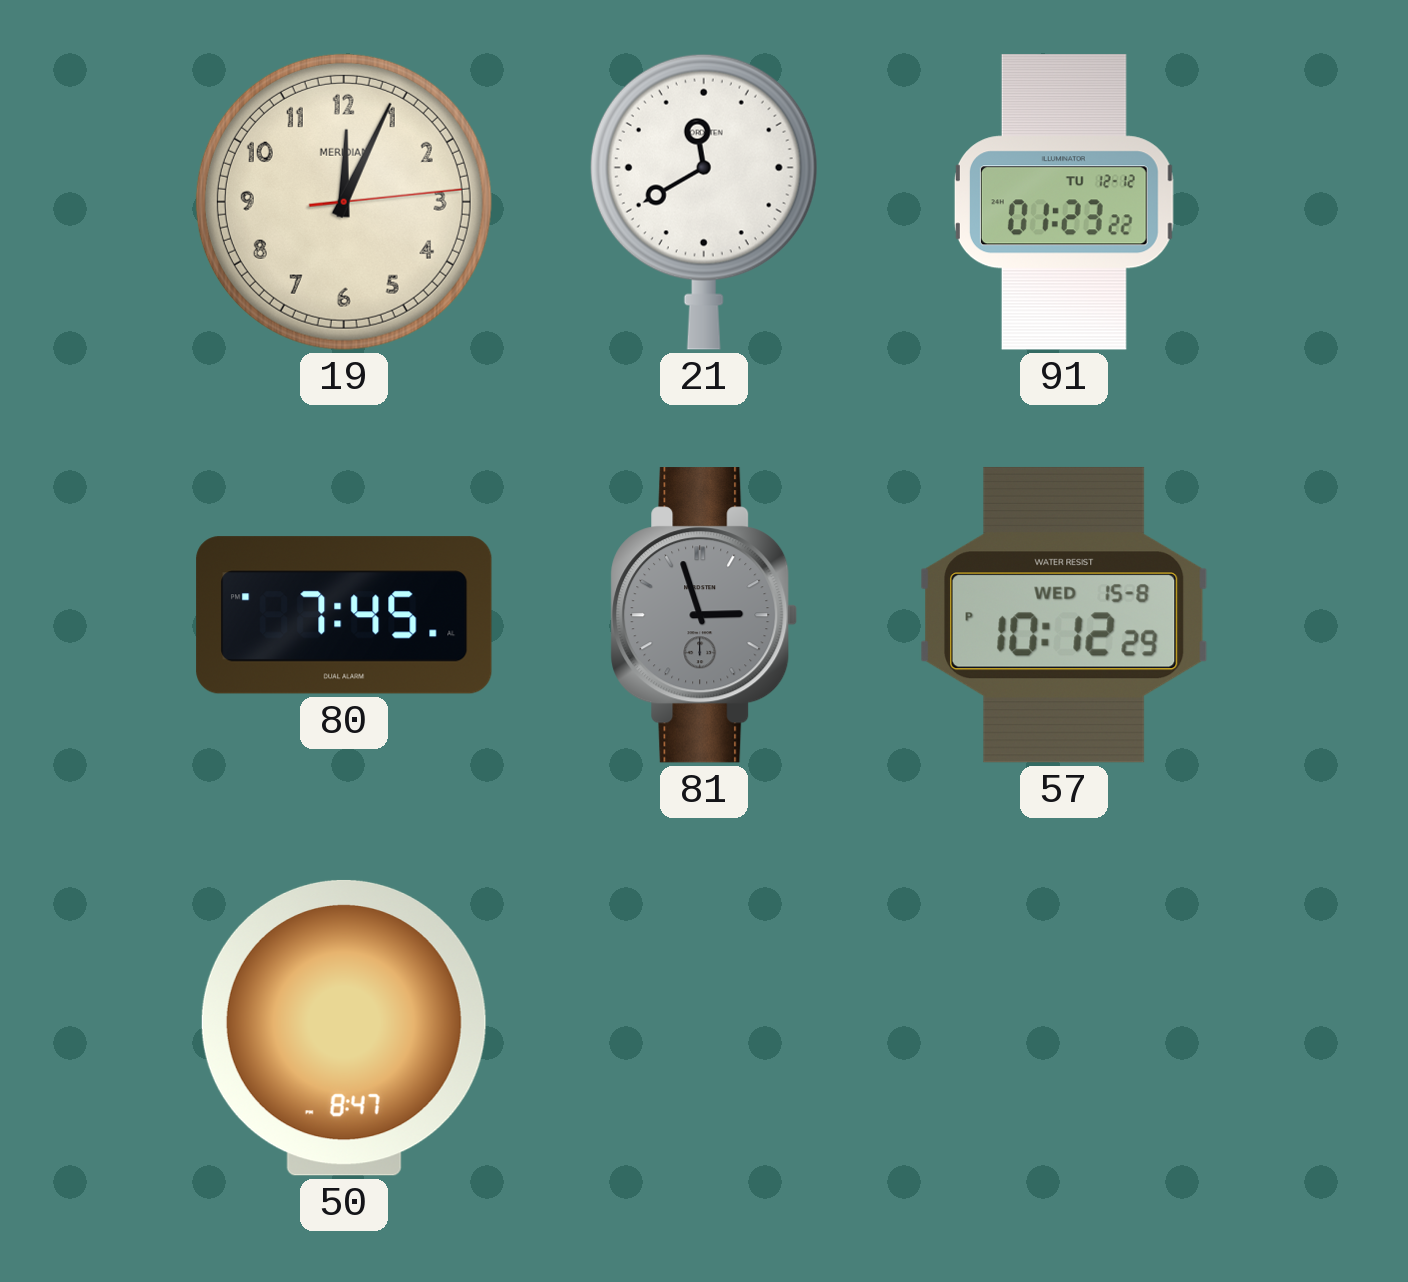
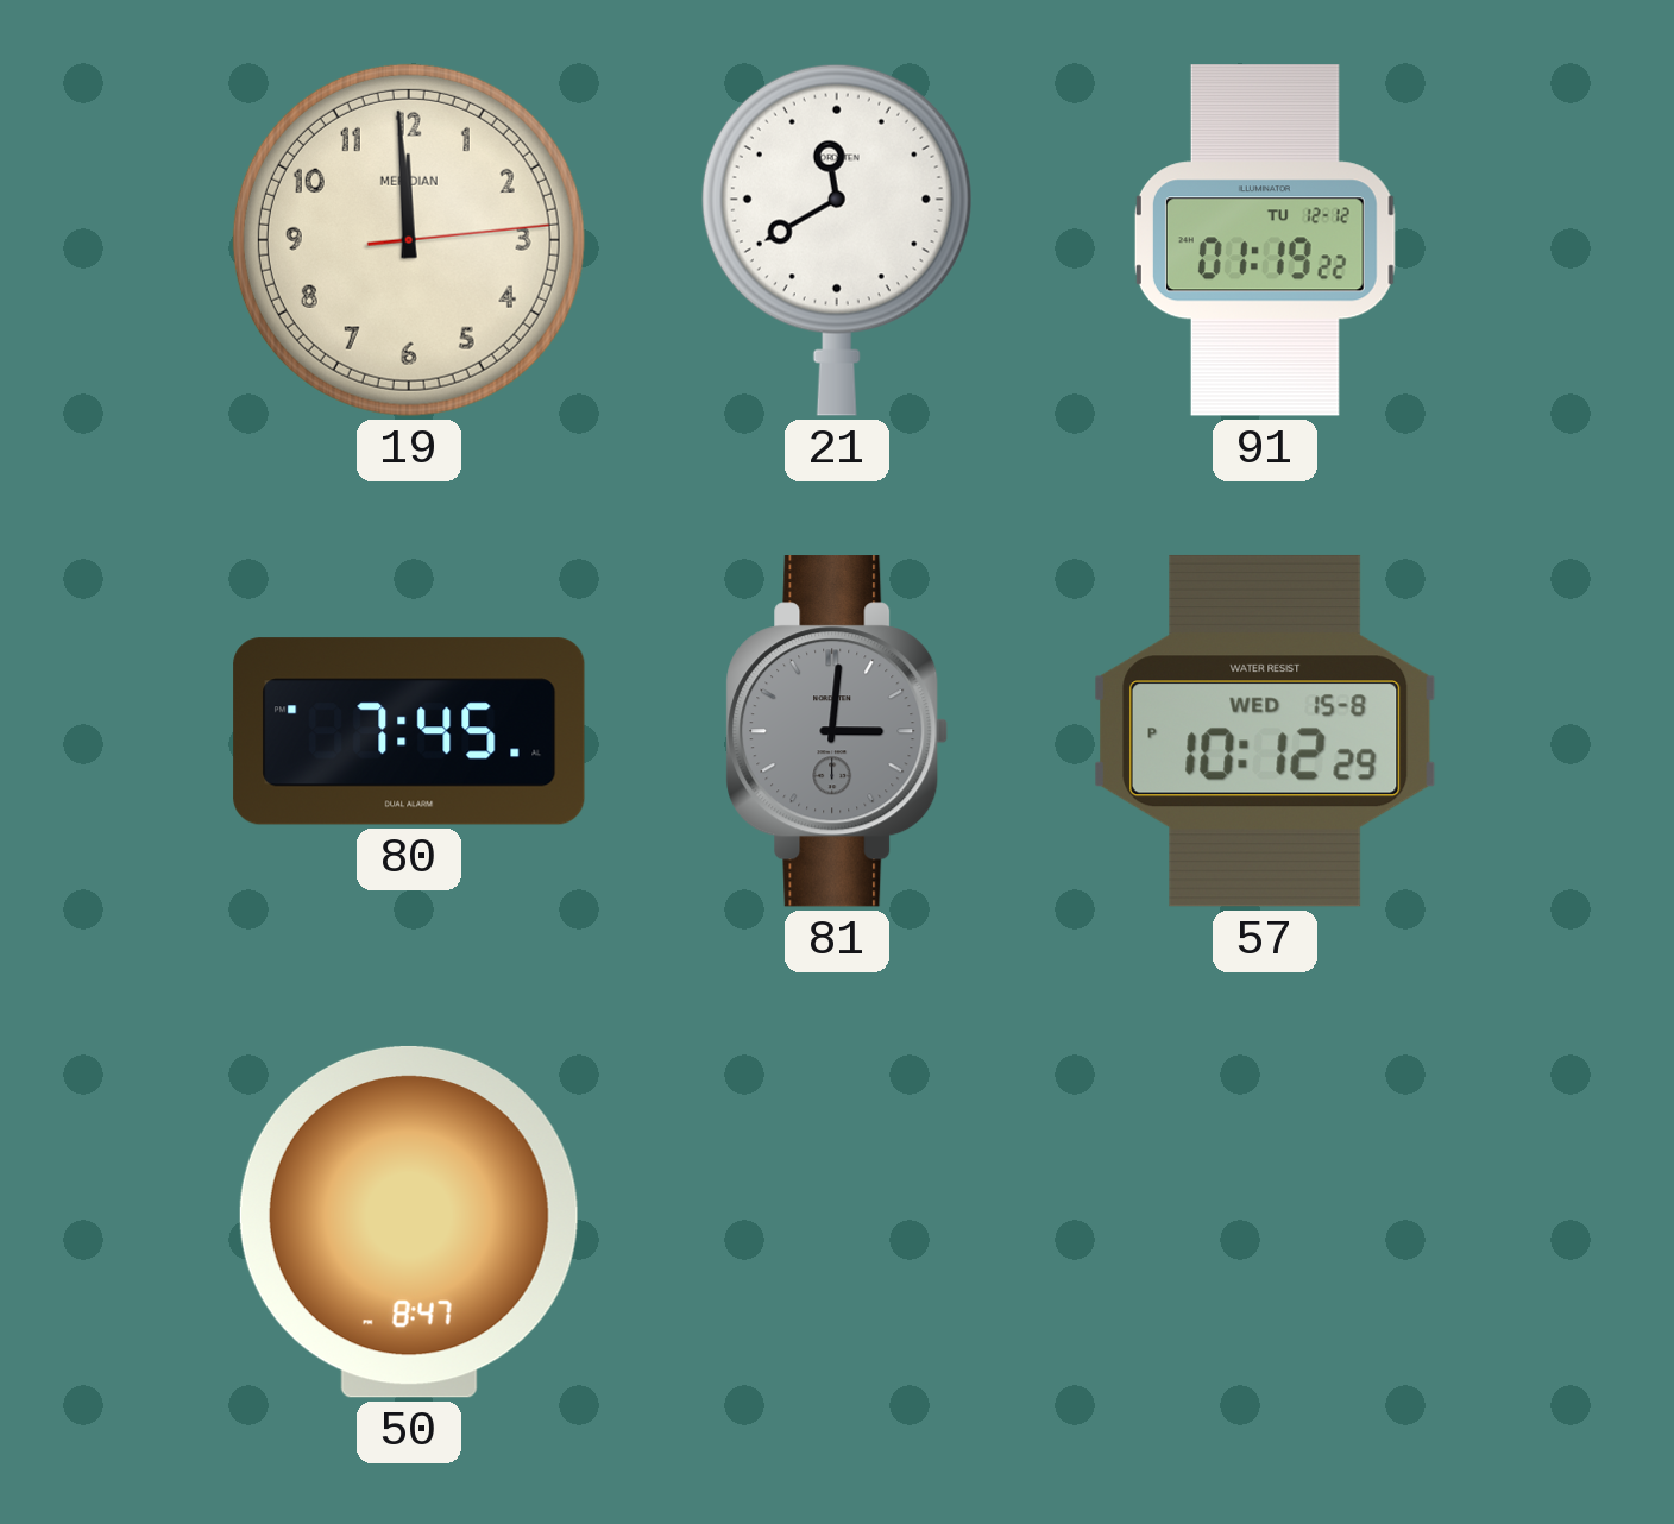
19: 12:04 -> 11:59 (409, 240)
91: 01:23 -> 01:19 (1265, 240)
81: 2:57 -> 3:01 (837, 731)
